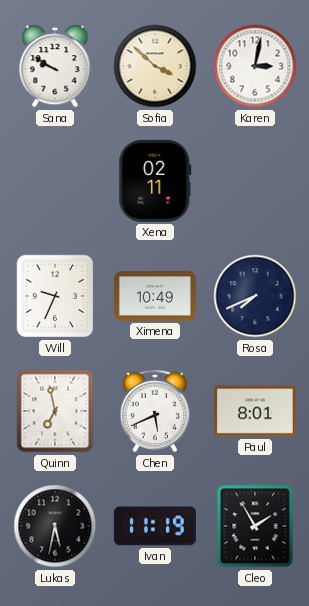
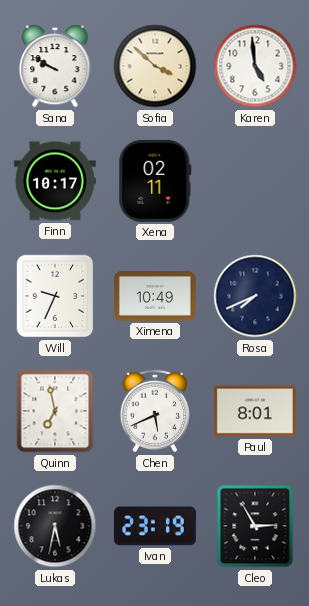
Karen: 3:02 -> 4:59 (255, 66)
Finn: none -> 10:17 (55, 181)
Ivan: 11:19 -> 23:19 (155, 526)
Cleo: 1:55 -> 2:55 (255, 526)
